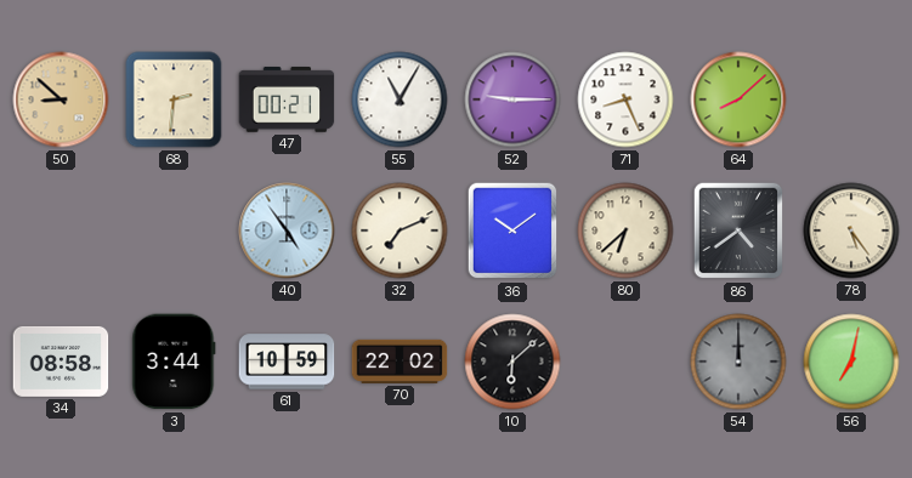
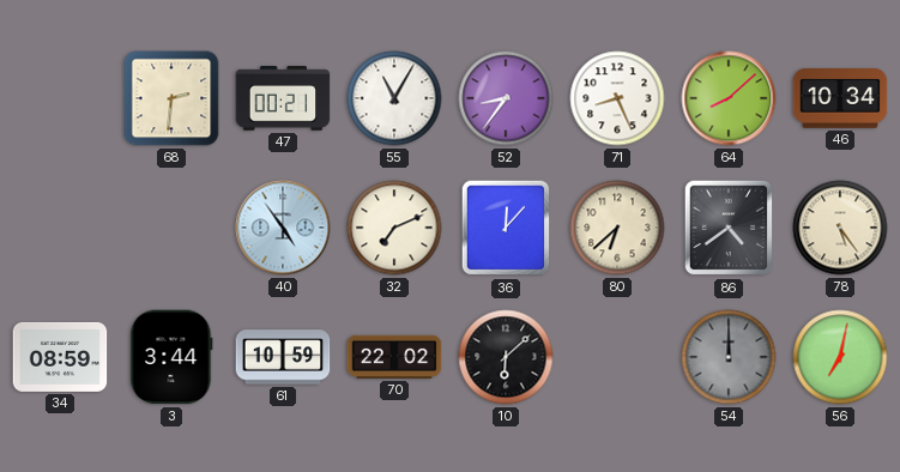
50: 8:52 -> none (61, 99)
52: 9:15 -> 8:36 (506, 98)
46: none -> 10:34 (840, 98)
36: 10:09 -> 12:07 (506, 228)
34: 08:58 -> 08:59 (60, 357)
